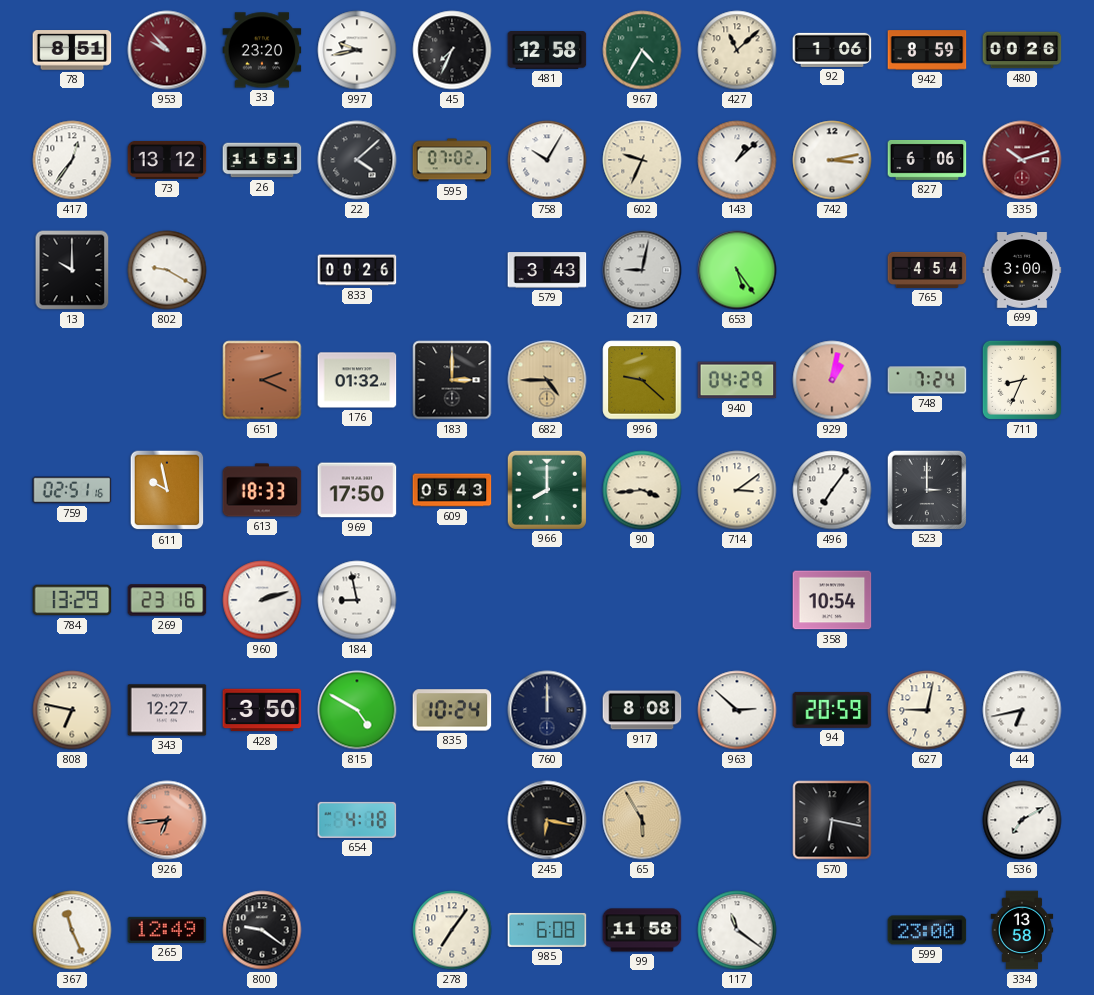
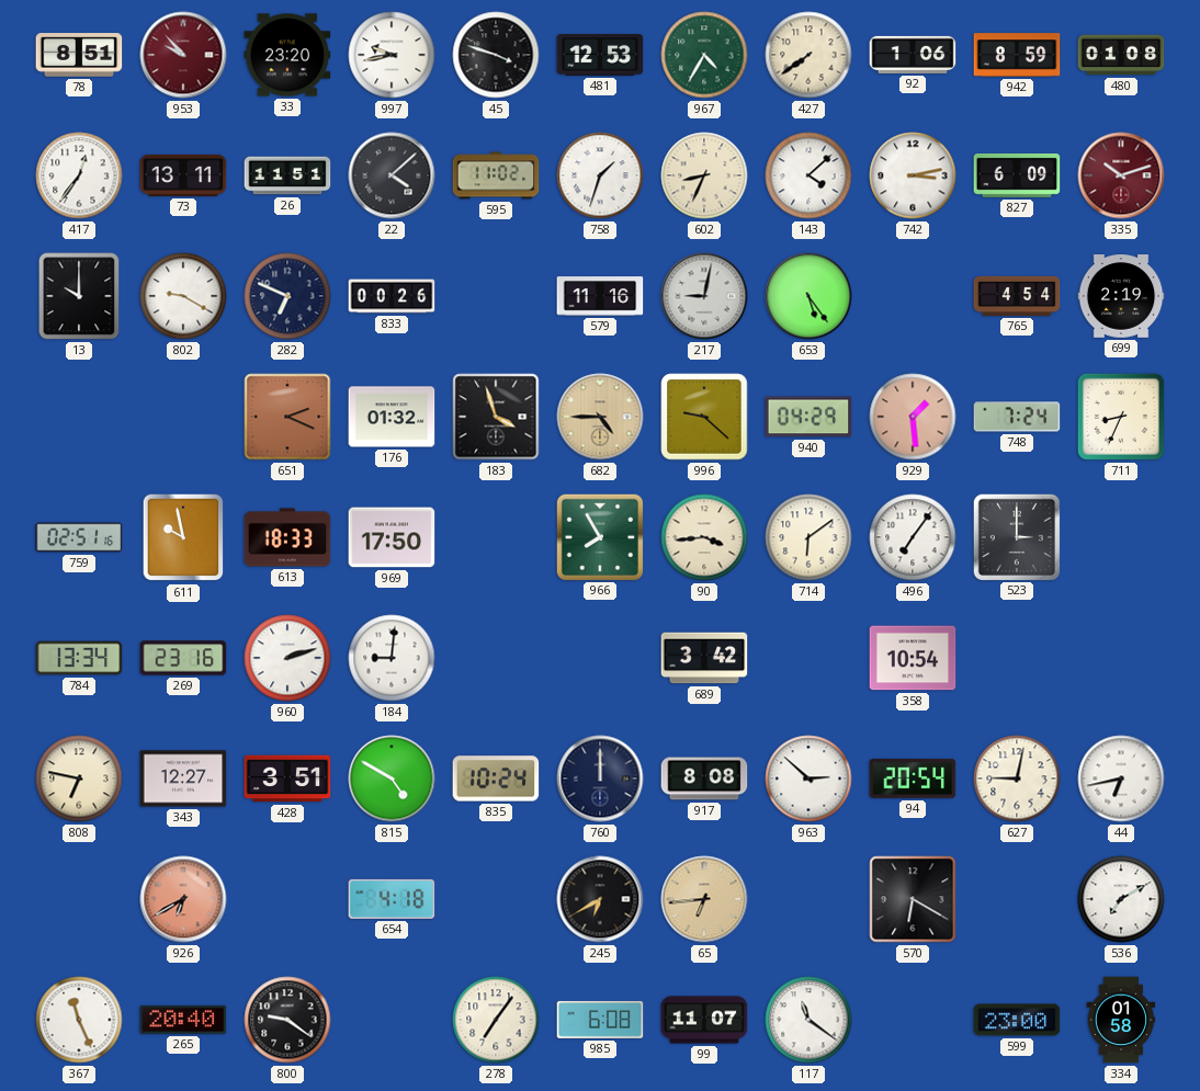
45: 7:34 -> 3:48 (496, 55)
481: 12:58 -> 12:53 (600, 56)
427: 11:08 -> 7:39 (808, 55)
480: 00:26 -> 01:08 (1121, 55)
73: 13:12 -> 13:11 (183, 175)
595: 07:02 -> 11:02 (496, 175)
758: 10:05 -> 1:33 (600, 175)
602: 9:34 -> 8:34 (704, 175)
143: 1:08 -> 4:08 (808, 175)
827: 6:06 -> 6:09 (1017, 175)
282: none -> 6:49 (287, 296)
579: 3:43 -> 11:16 (600, 296)
699: 3:00 -> 2:19 (1121, 297)
183: 3:00 -> 3:57 (496, 417)
929: 1:02 -> 1:29 (913, 417)
609: 05:43 -> none (452, 490)
966: 8:00 -> 7:55 (599, 536)
714: 3:09 -> 6:09 (808, 537)
784: 13:29 -> 13:34 (79, 658)
184: 8:58 -> 9:01 (392, 658)
689: none -> 3:42 (704, 658)
428: 3:50 -> 3:51 (287, 779)
94: 20:59 -> 20:54 (913, 779)
926: 6:44 -> 6:40 (183, 899)
245: 6:17 -> 6:40 (600, 899)
65: 5:55 -> 6:44 (704, 899)
570: 6:17 -> 6:20 (913, 899)
265: 12:49 -> 20:40 (183, 1020)
99: 11:58 -> 11:07 (704, 1020)
334: 13:58 -> 01:58 (1121, 1020)
